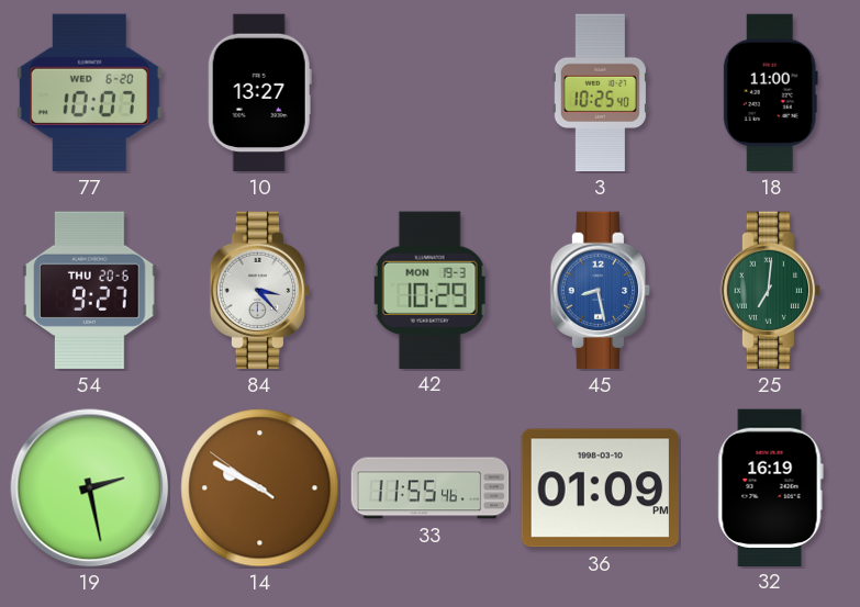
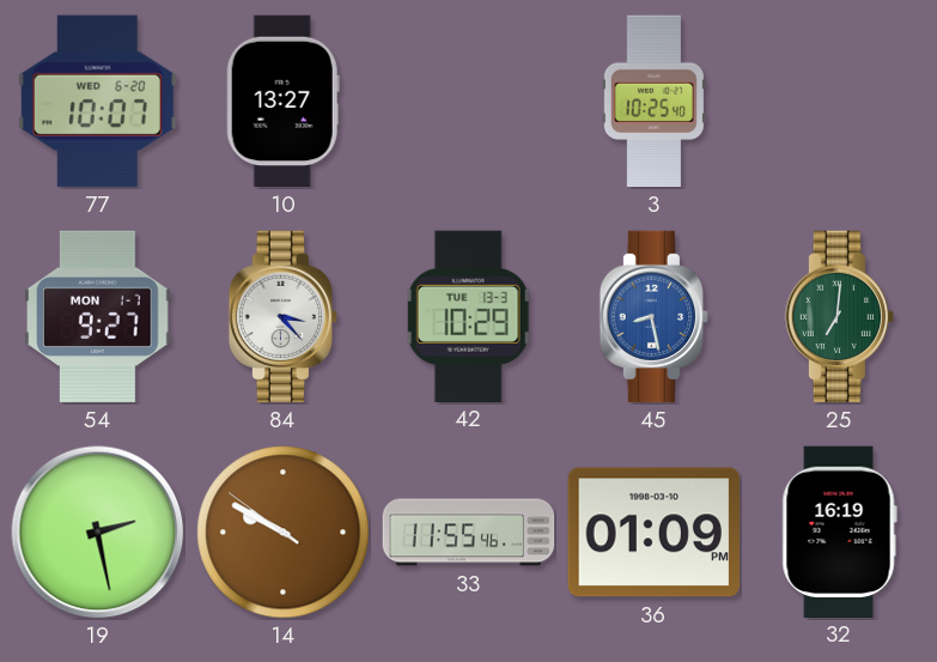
18: 11:00 -> none (770, 93)
54 date: THU 20-6 -> MON 1-7 (98, 317)
42 date: MON 19-3 -> TUE 13-3 (468, 316)
